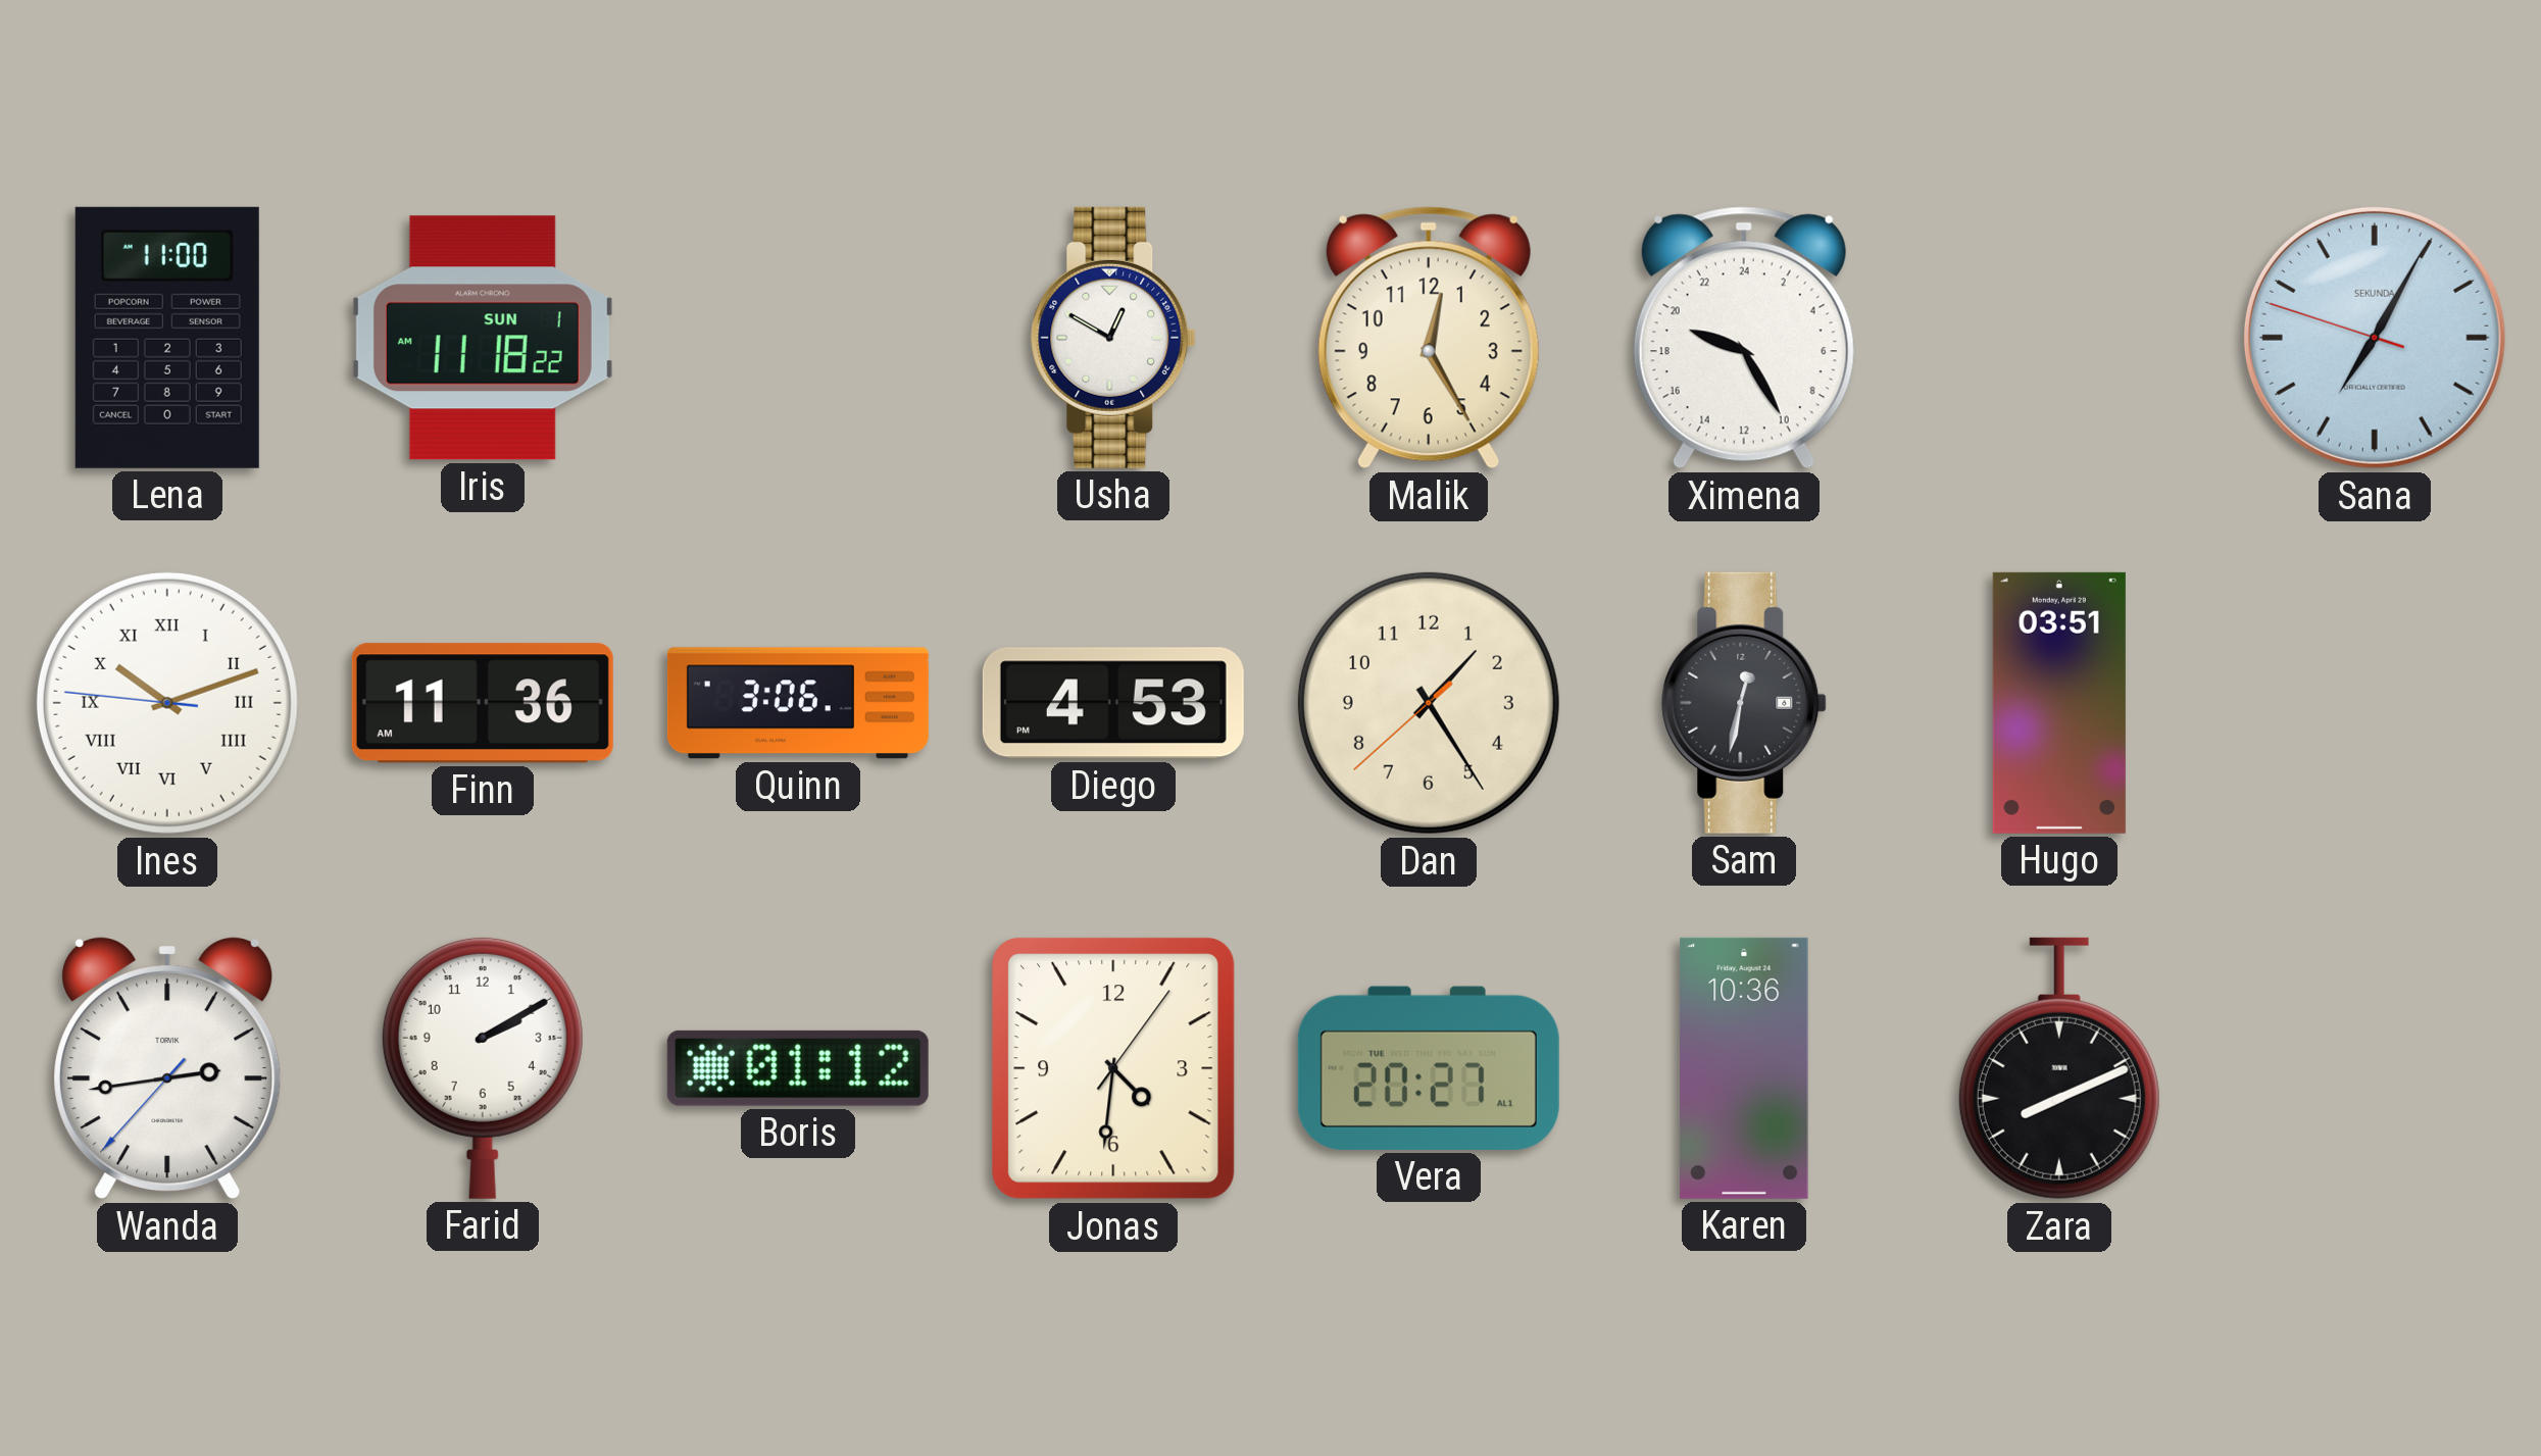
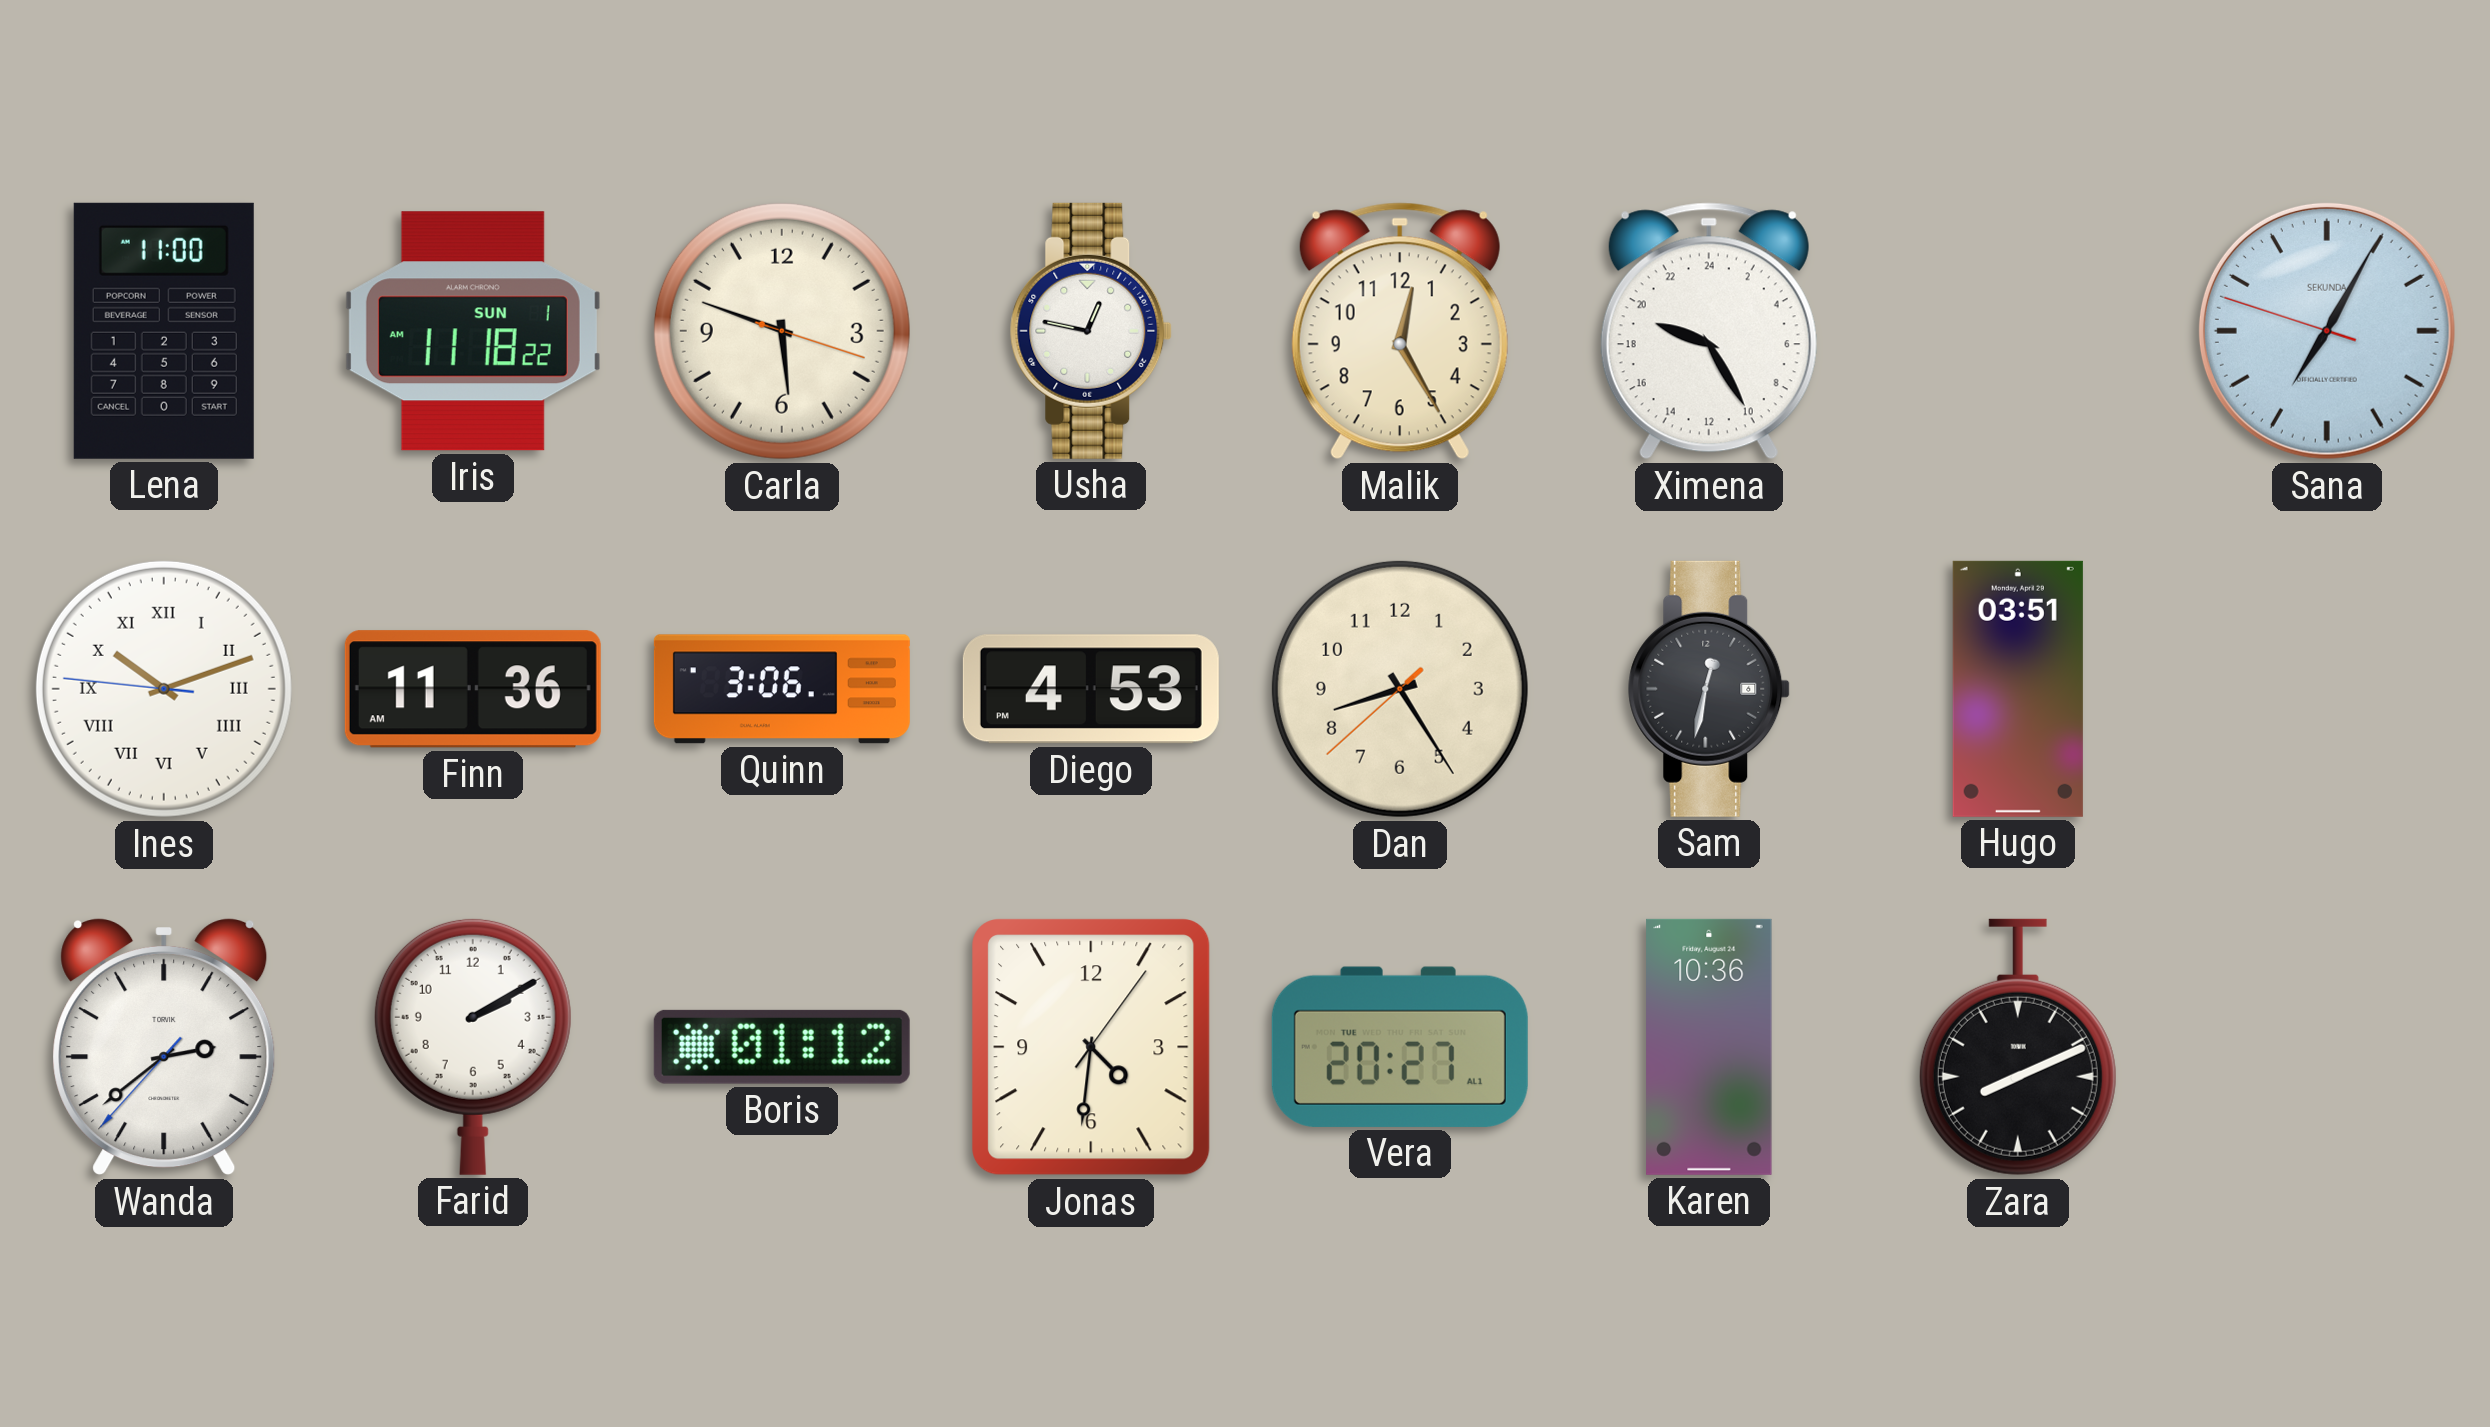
Carla: none -> 5:48 (782, 331)
Usha: 12:50 -> 12:47 (1091, 331)
Dan: 1:24 -> 8:24 (1400, 689)
Wanda: 2:43 -> 2:38 (164, 1047)
